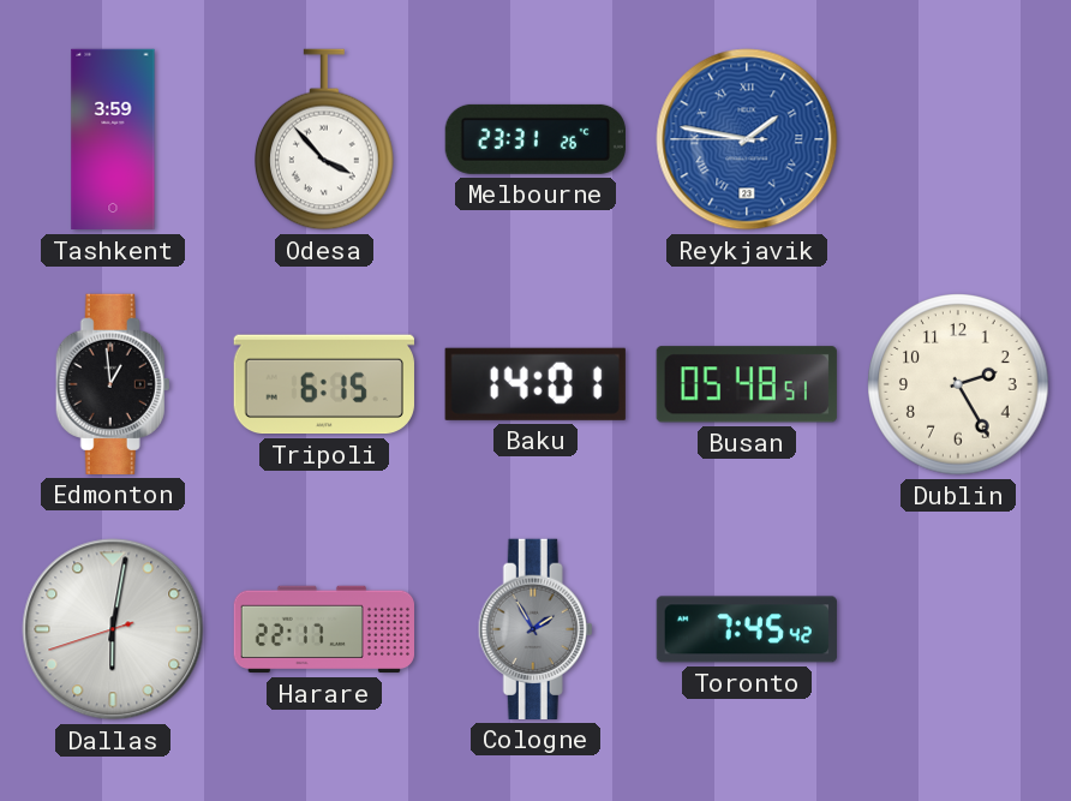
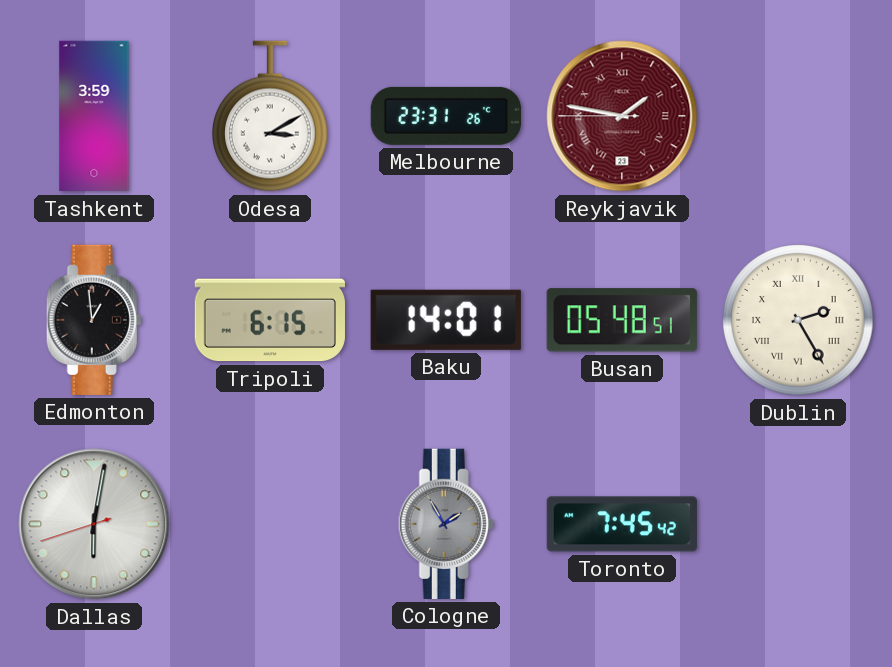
Odesa: 3:53 -> 3:10 (271, 116)
Reykjavik dial: blue -> burgundy (622, 116)
Dublin numerals: Arabic -> Roman (798, 320)
Harare: 22:17 -> none (323, 629)
